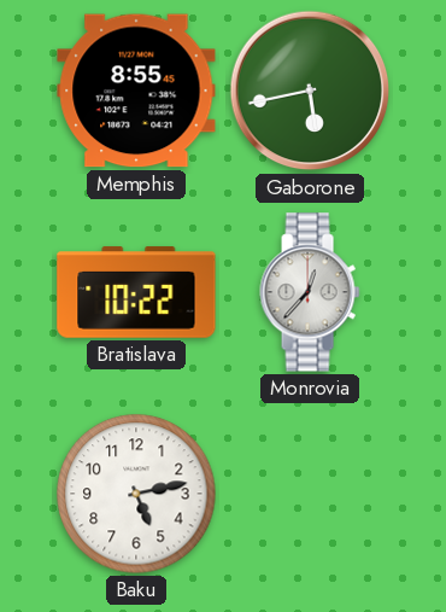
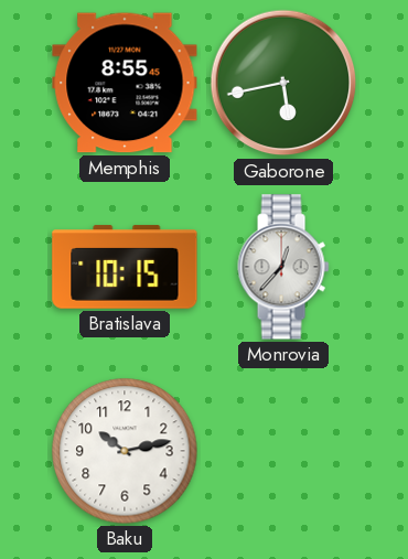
Bratislava: 10:22 -> 10:15 (125, 267)
Baku: 5:13 -> 10:13 (125, 451)
